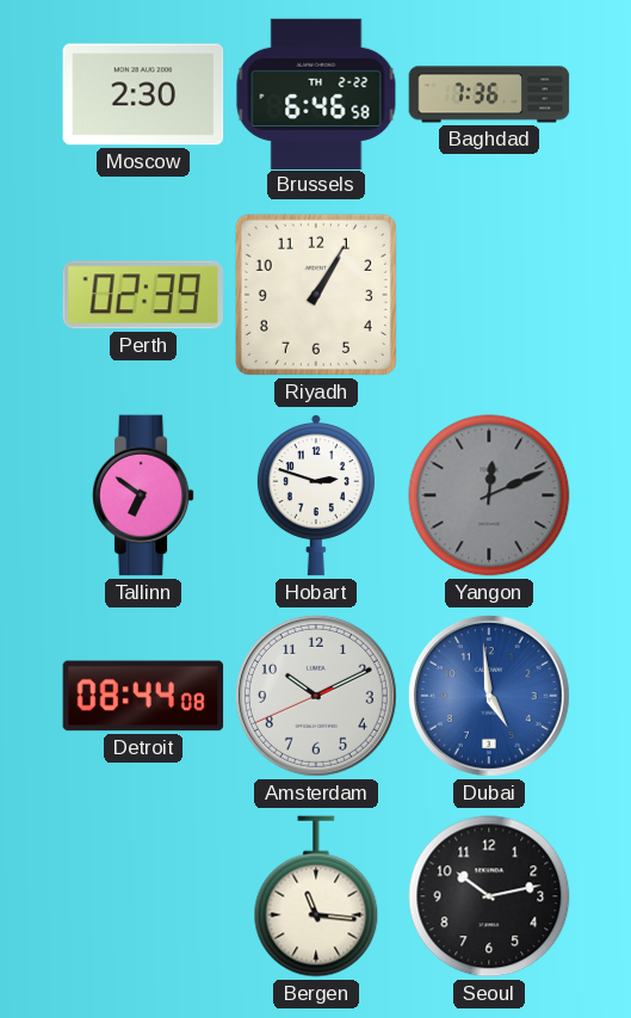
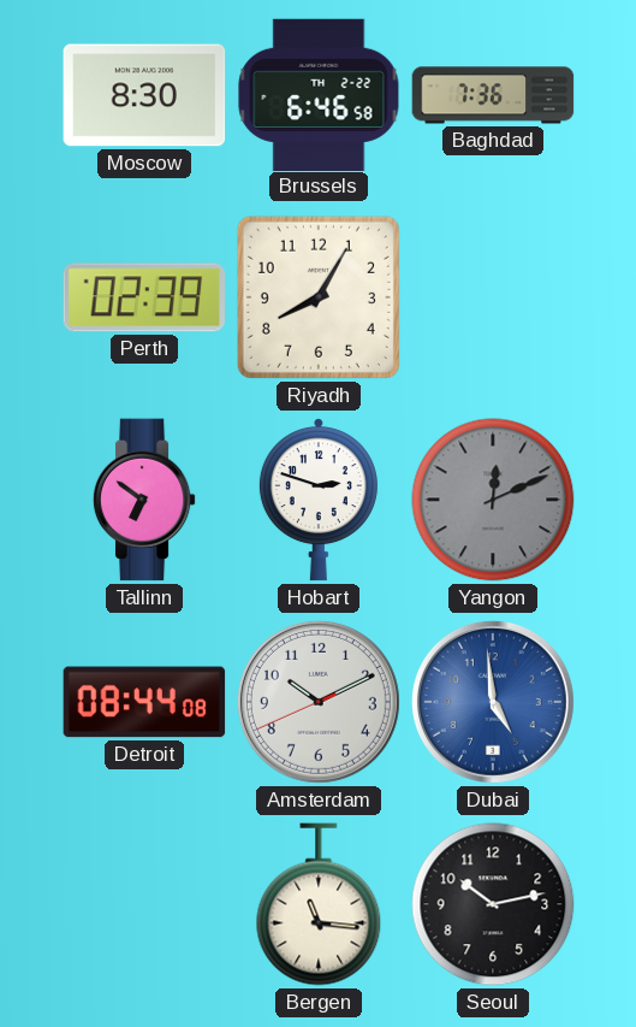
Moscow: 2:30 -> 8:30 (144, 95)
Riyadh: 1:05 -> 8:05 (319, 297)
